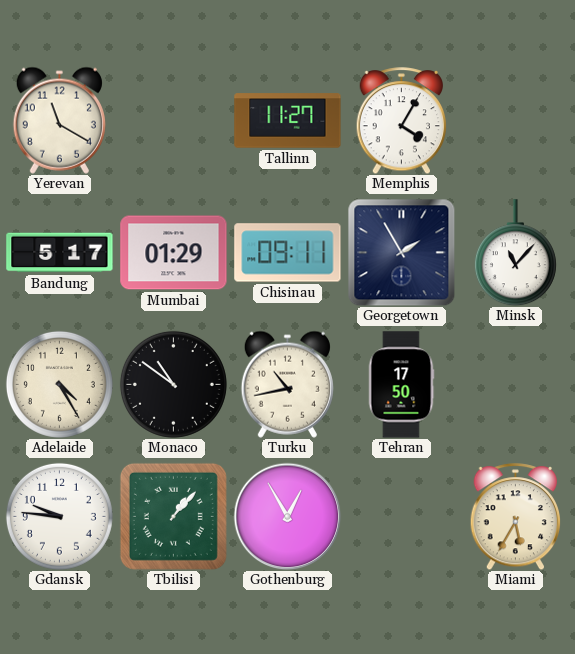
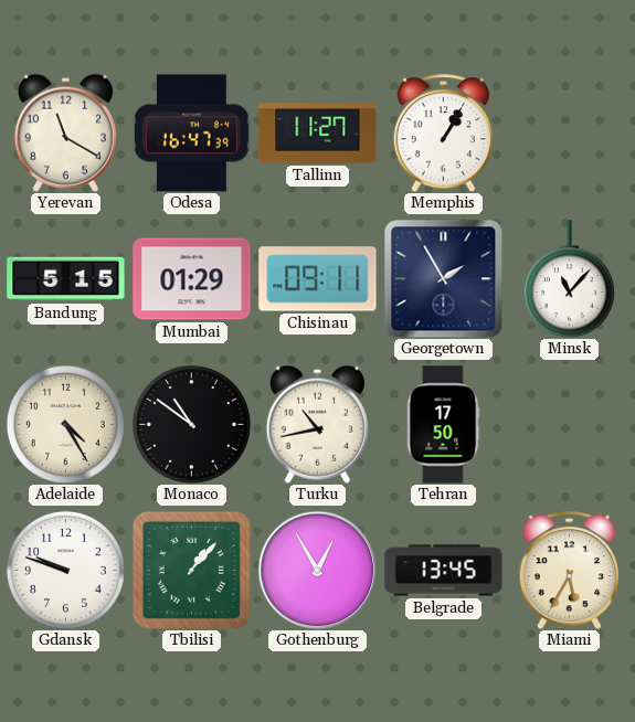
Odesa: none -> 16:47 (192, 134)
Memphis: 4:05 -> 1:05 (444, 134)
Bandung: 5:17 -> 5:15 (66, 279)
Gdansk: 9:46 -> 9:48 (65, 570)
Belgrade: none -> 13:45 (444, 571)
